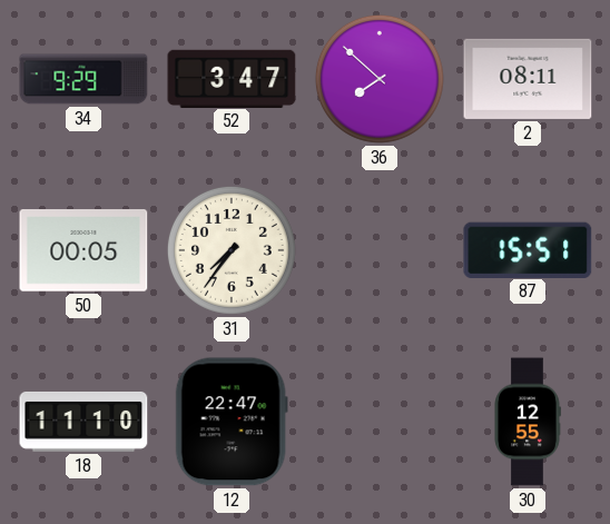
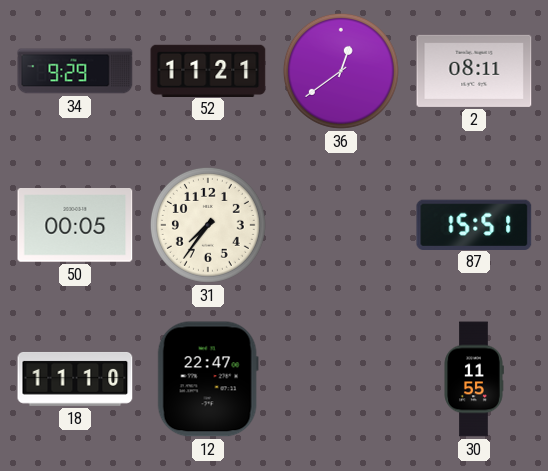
52: 3:47 -> 11:21 (208, 70)
36: 7:52 -> 12:39 (341, 71)
30: 12:55 -> 11:55 (474, 379)
